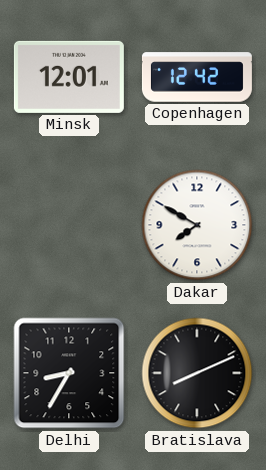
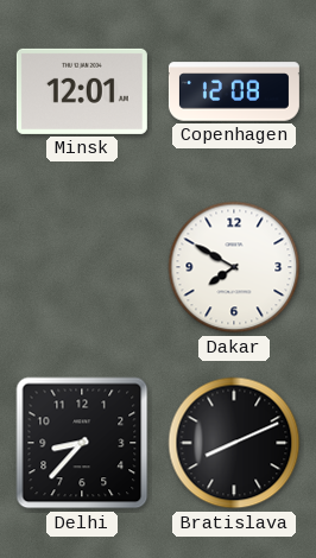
Copenhagen: 12:42 -> 12:08 (234, 91)
Delhi: 8:35 -> 8:37 (82, 443)
